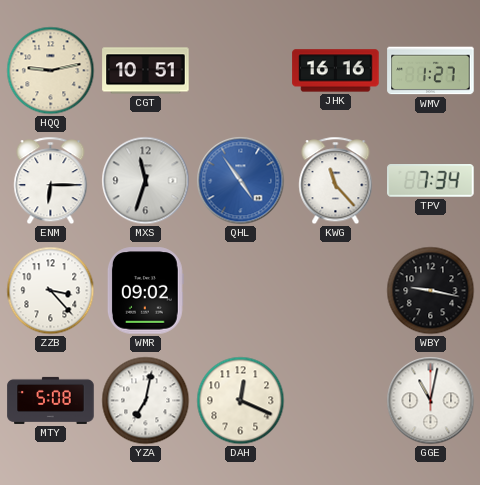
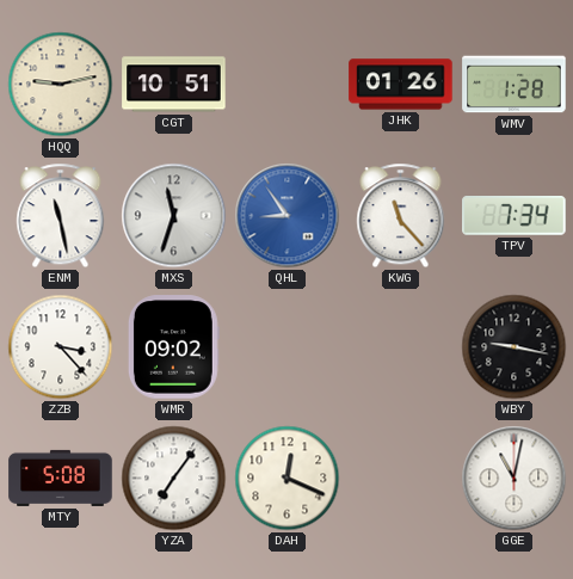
JHK: 16:16 -> 01:26 (401, 85)
WMV: 1:27 -> 1:28 (515, 85)
ENM: 6:15 -> 11:28 (61, 216)
QHL: 4:54 -> 8:54 (288, 216)
YZA: 7:02 -> 7:06 (174, 479)
